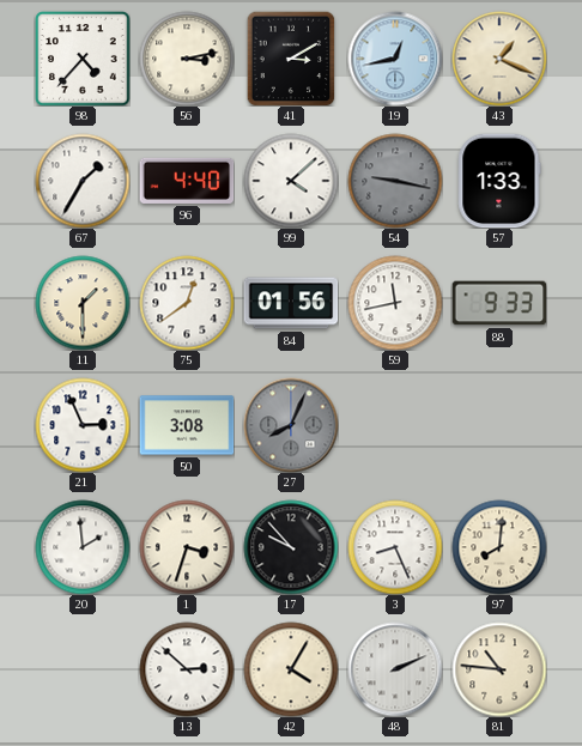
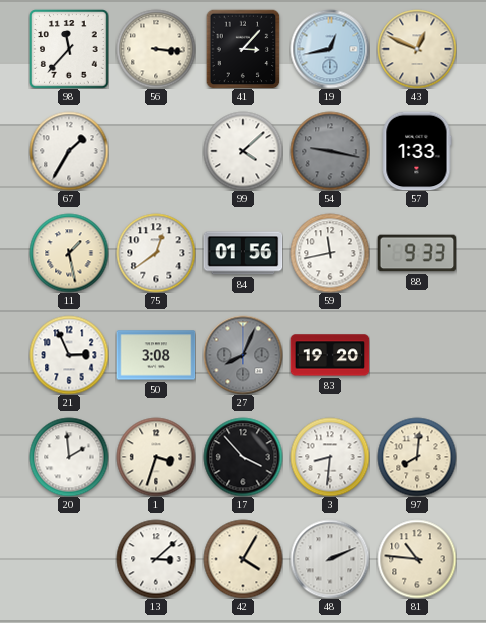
98: 4:37 -> 11:37 (69, 49)
56: 3:13 -> 3:16 (156, 49)
41: 3:10 -> 3:07 (243, 49)
43: 1:19 -> 12:49 (417, 49)
96: 4:40 -> none (187, 181)
11: 1:30 -> 1:28 (69, 253)
83: none -> 19:20 (330, 355)
17: 9:53 -> 3:53 (243, 457)
3: 8:26 -> 8:31 (330, 457)
13: 2:52 -> 3:08 (156, 559)
